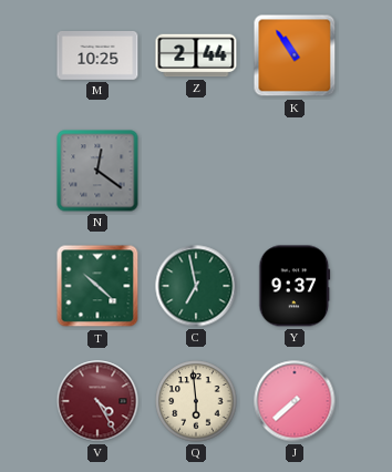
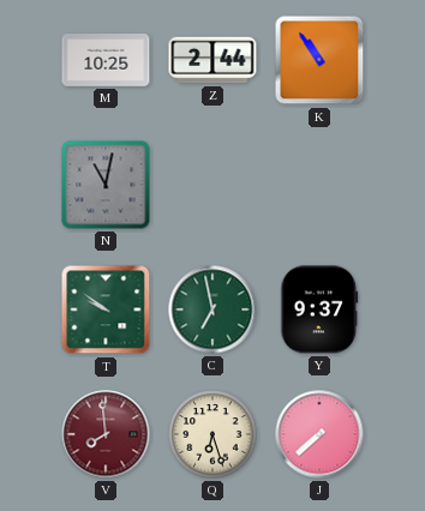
N: 12:21 -> 11:02 (106, 185)
T: 10:22 -> 9:51 (106, 309)
V: 4:25 -> 7:59 (106, 434)
Q: 5:59 -> 6:27 (212, 434)
